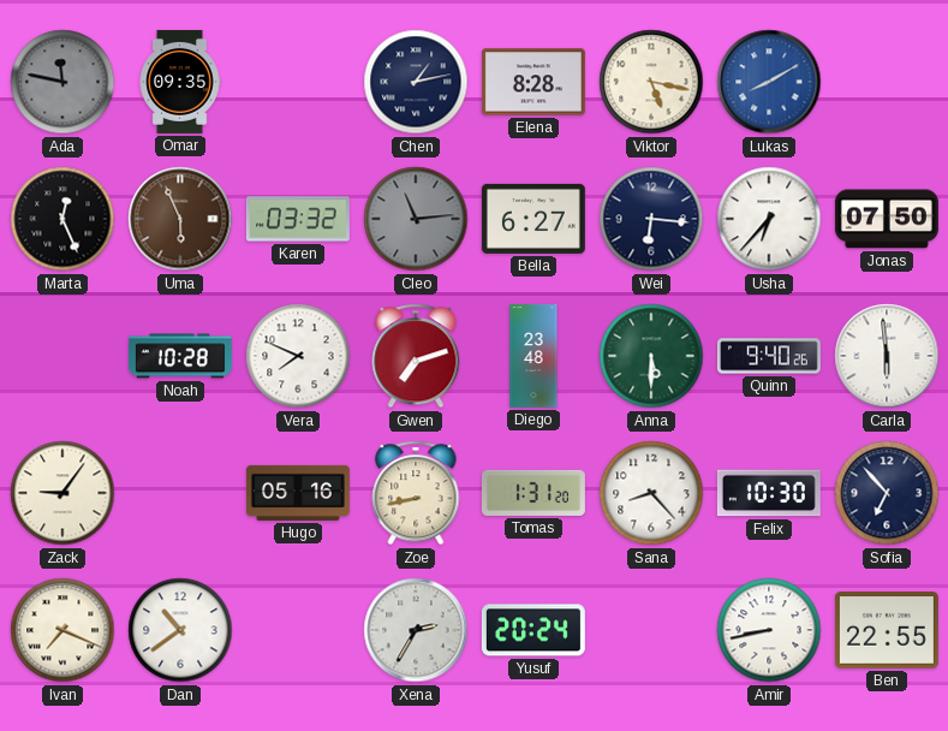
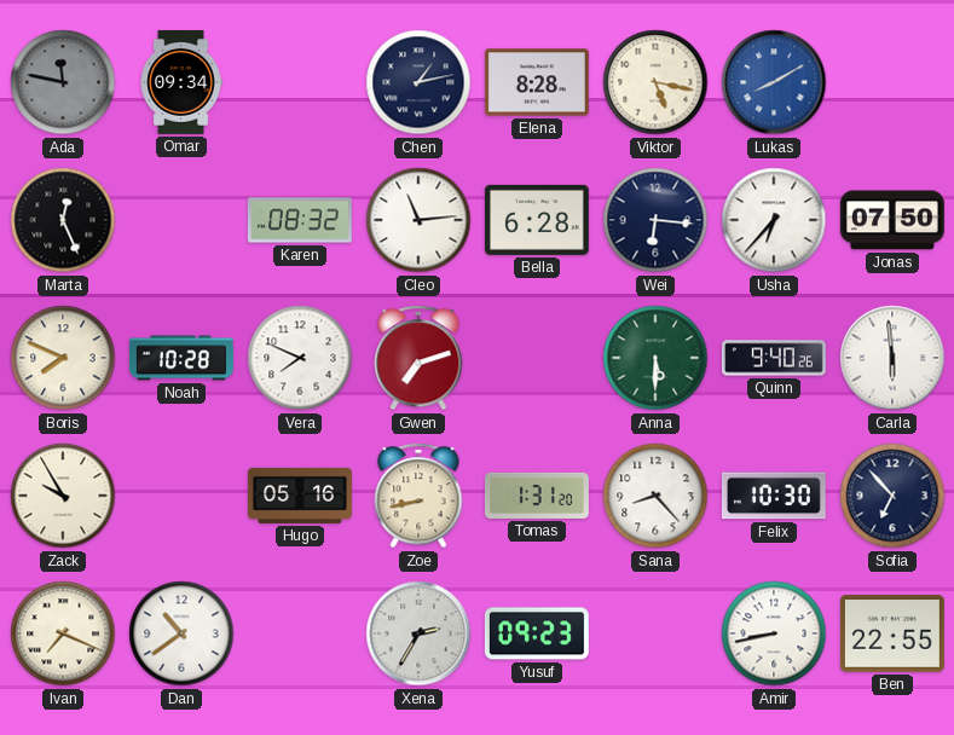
Omar: 09:35 -> 09:34 (181, 82)
Uma: 5:56 -> none (180, 219)
Karen: 03:32 -> 08:32 (300, 220)
Cleo dial: grey -> white (418, 220)
Bella: 6:27 -> 6:28 (537, 220)
Boris: none -> 7:49 (63, 358)
Diego: 23:48 -> none (533, 356)
Zack: 9:06 -> 9:55 (63, 496)
Yusuf: 20:24 -> 09:23 (537, 633)
